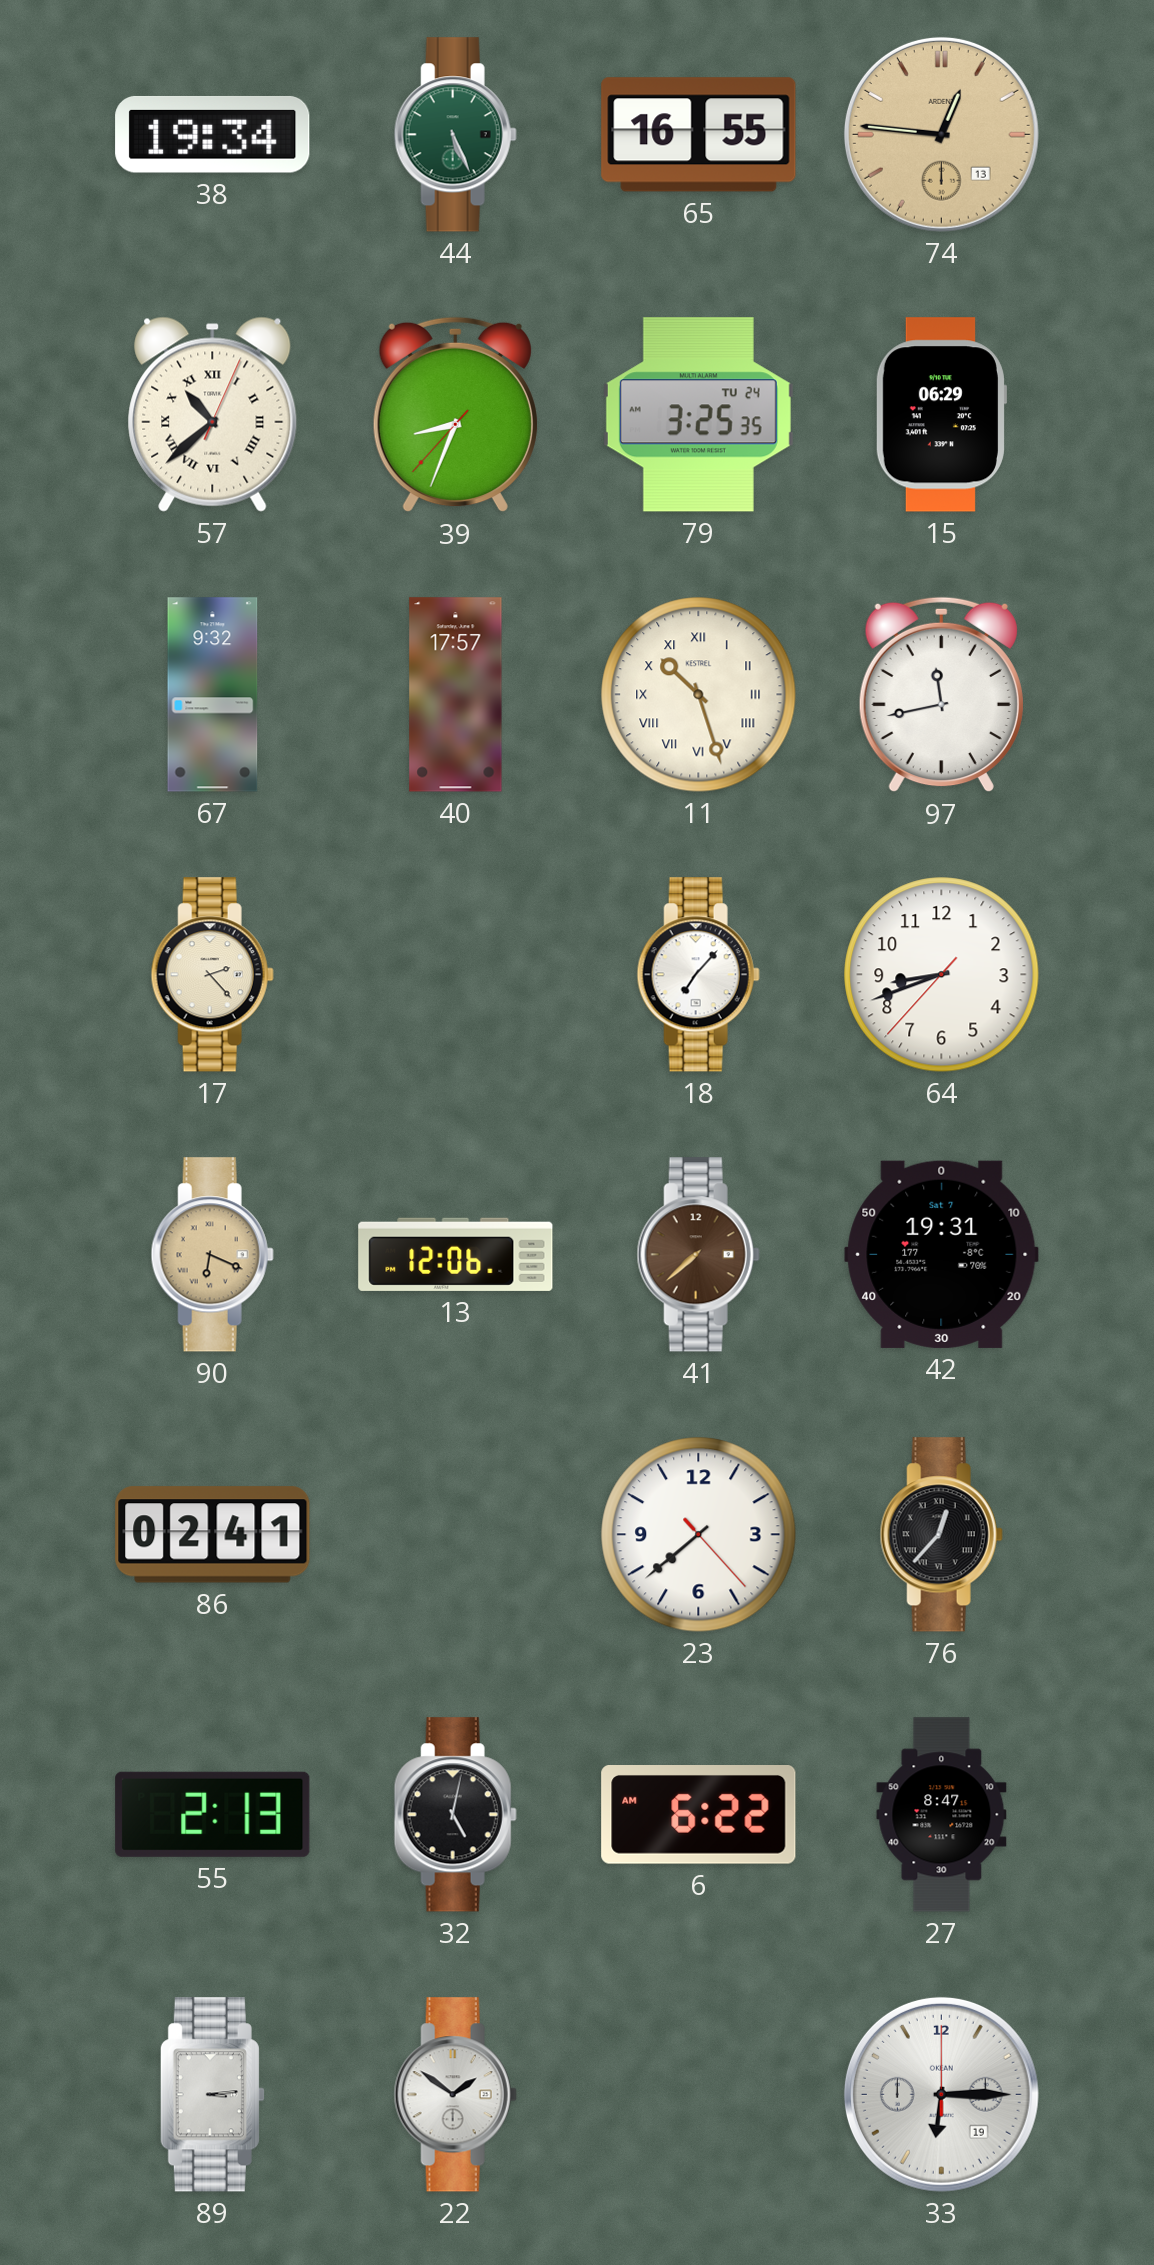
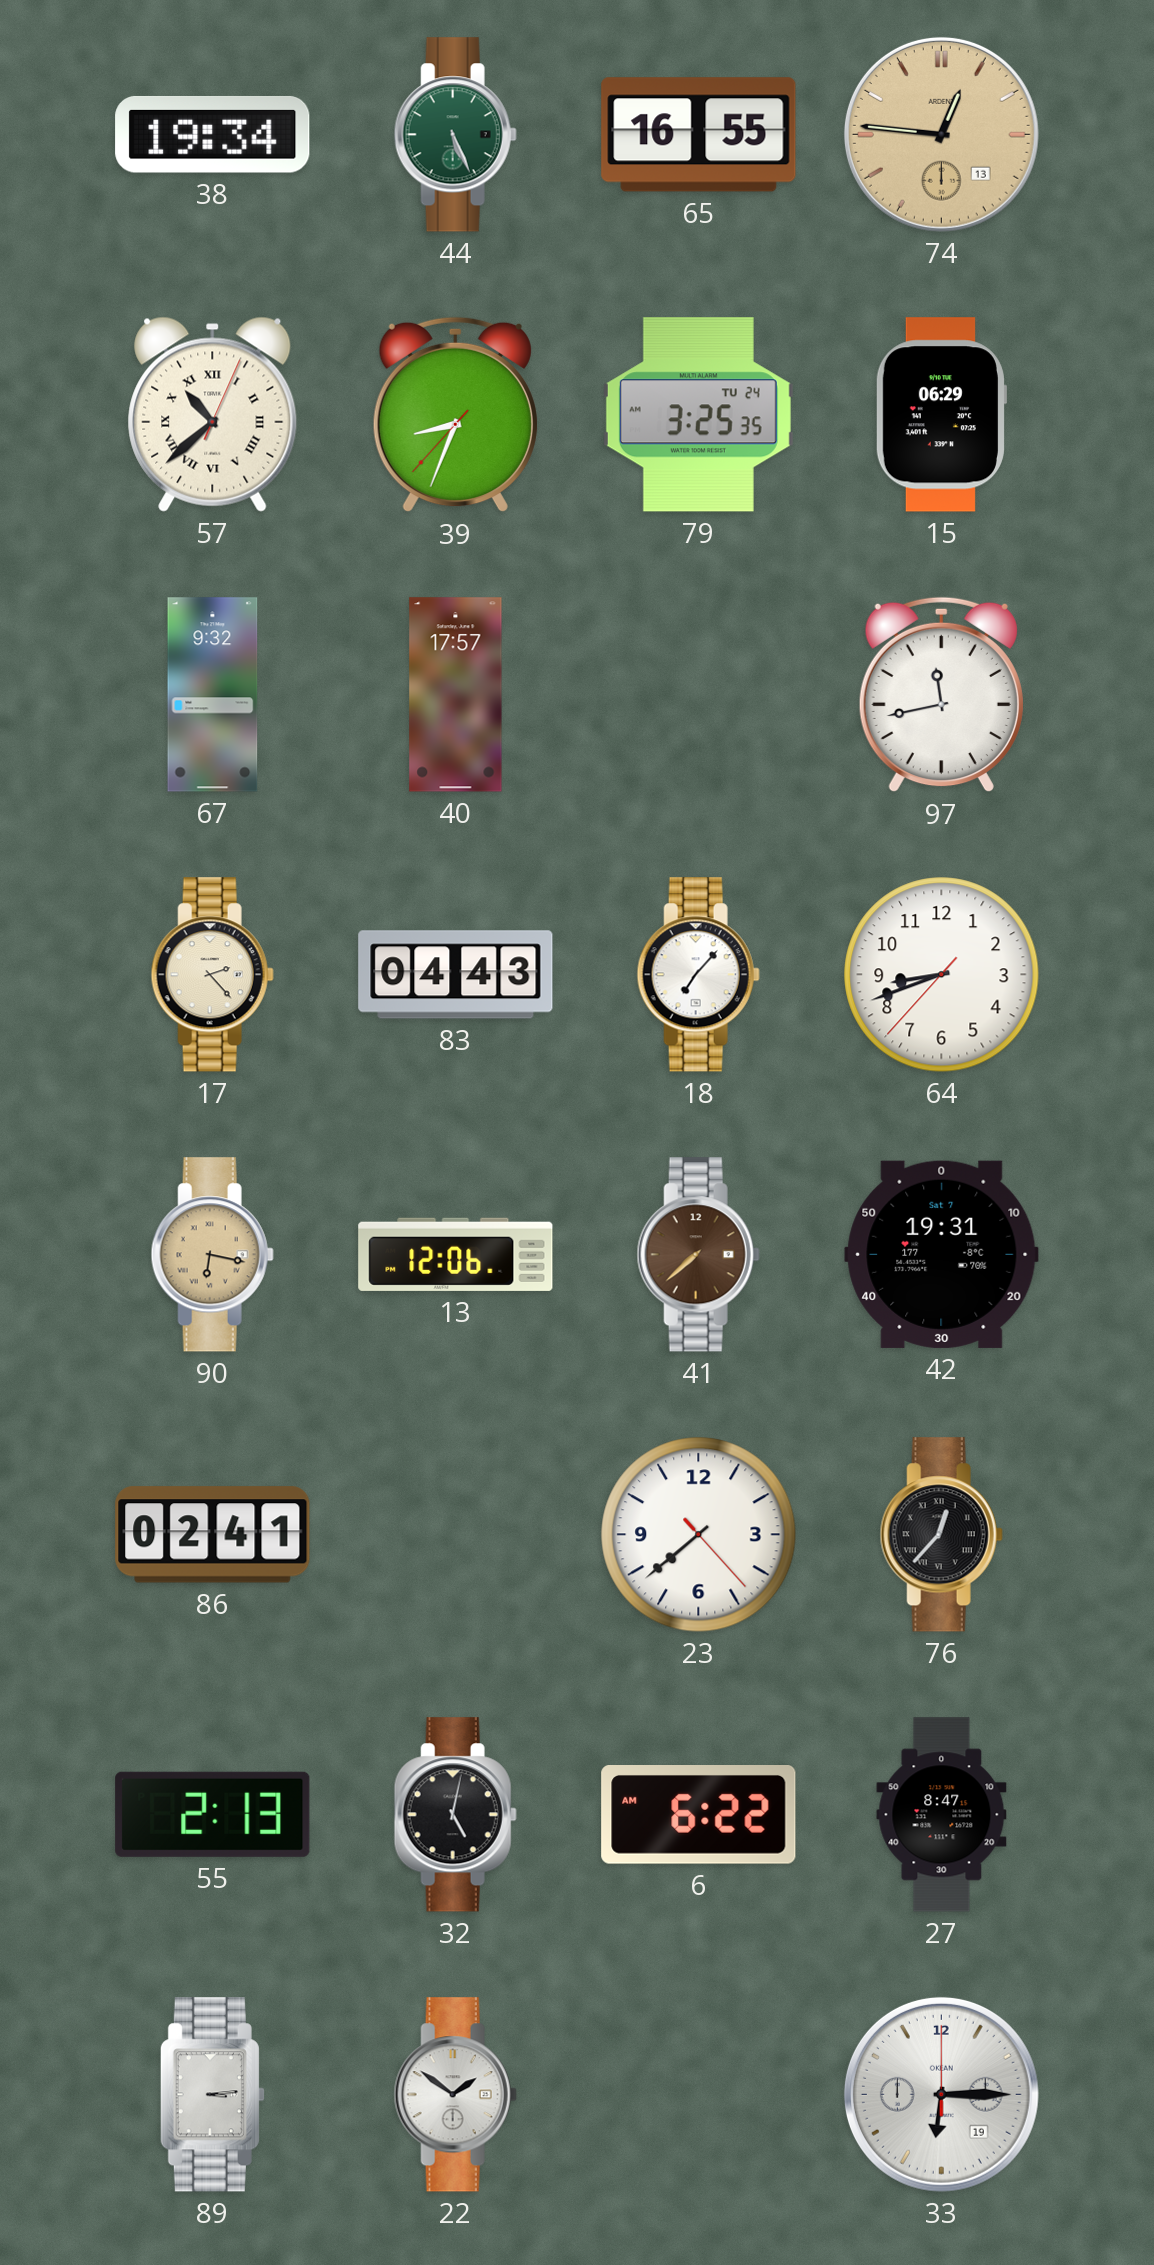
11: 10:27 -> none (699, 695)
83: none -> 04:43 (456, 975)
90: 6:19 -> 6:17 (212, 1255)
